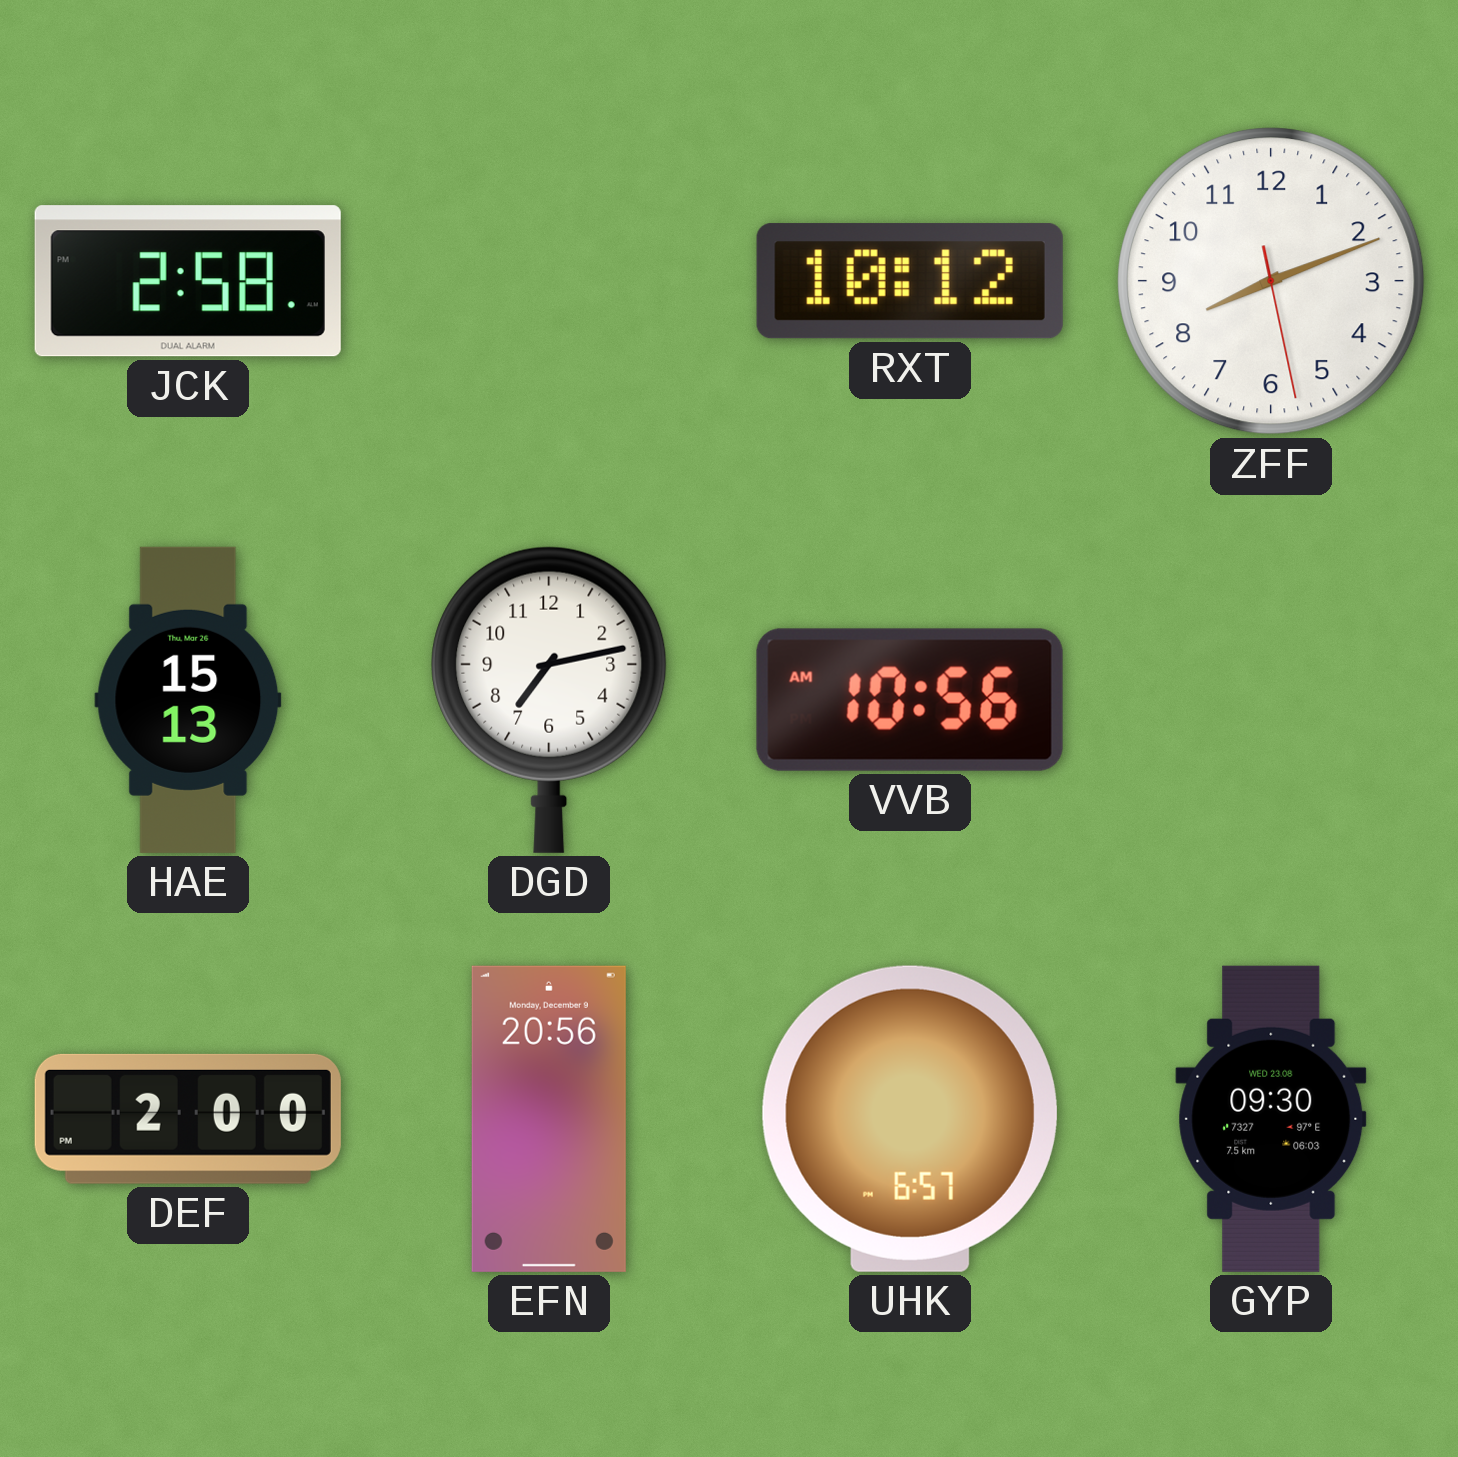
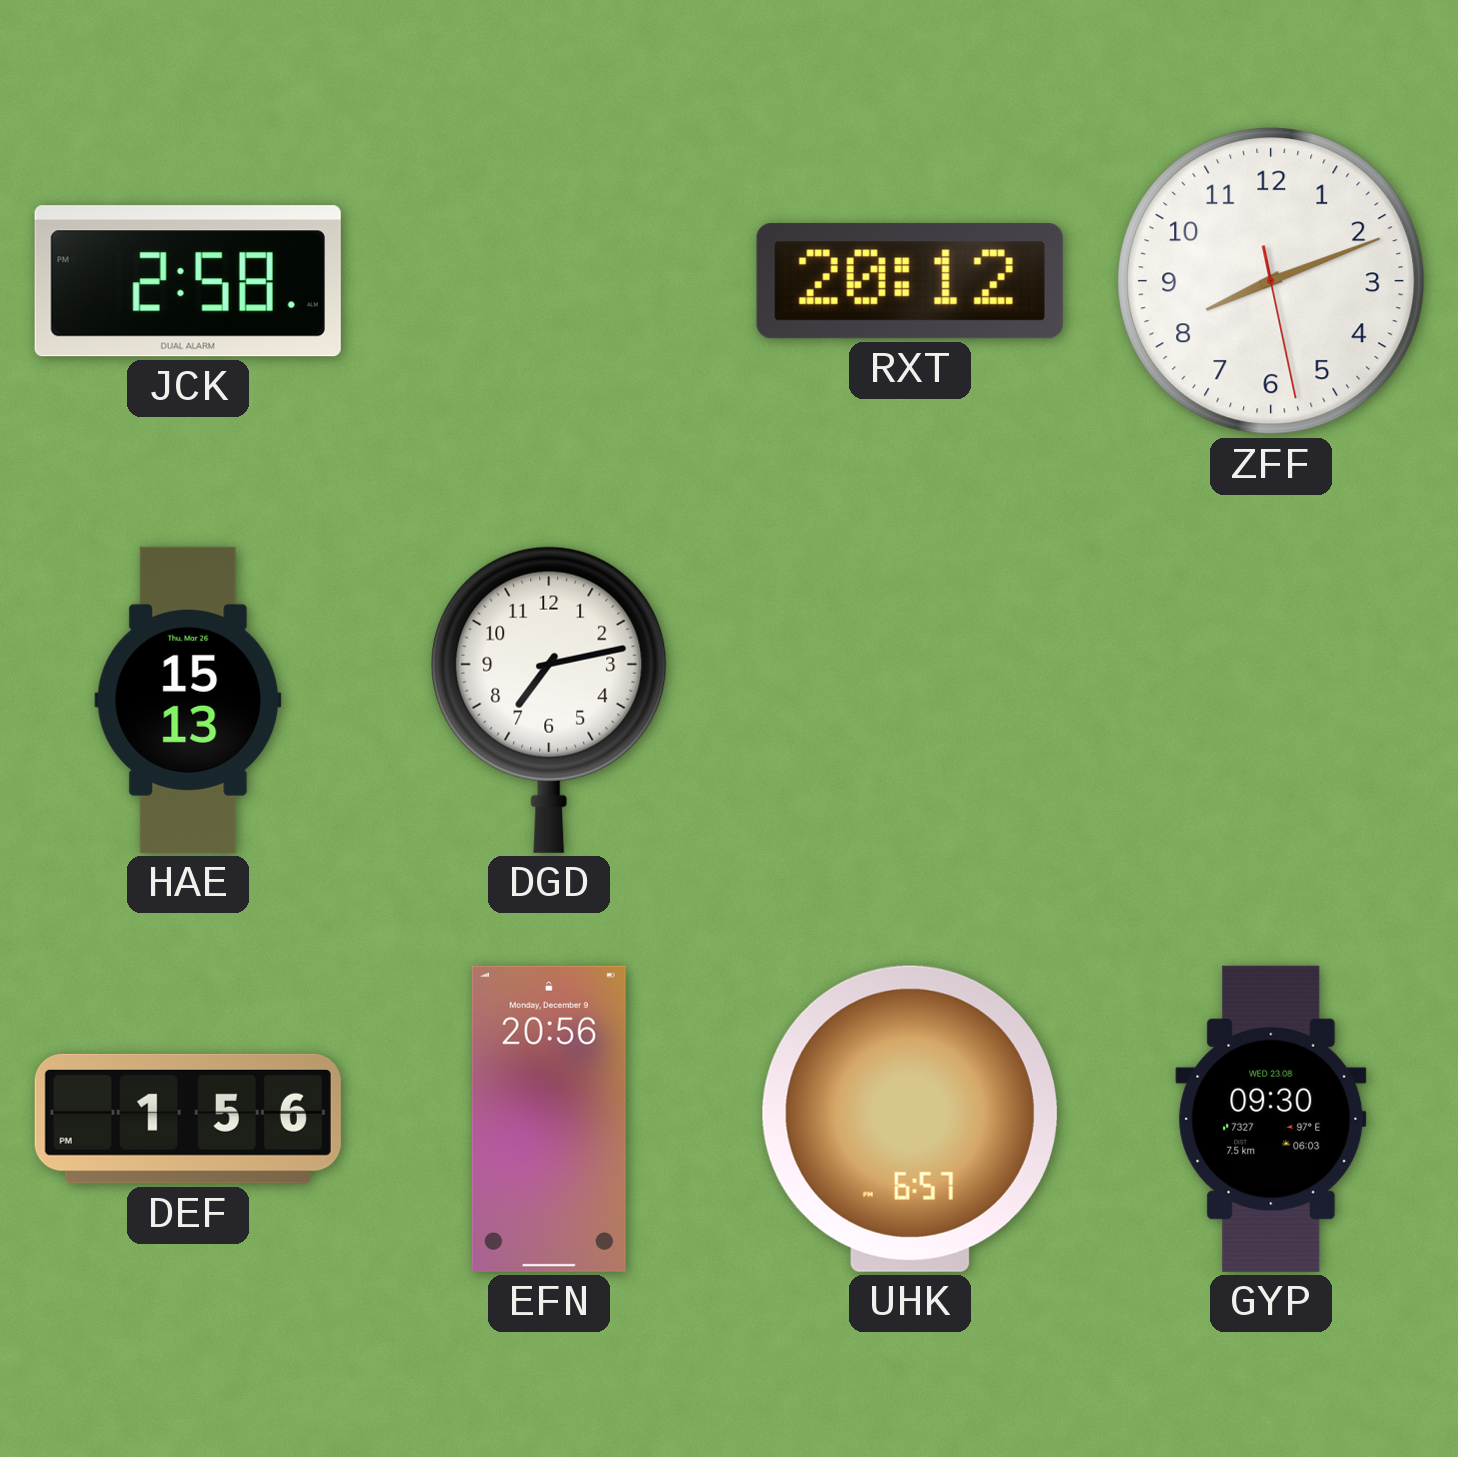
RXT: 10:12 -> 20:12 (910, 281)
VVB: 10:56 -> none (910, 700)
DEF: 2:00 -> 1:56 (188, 1119)
